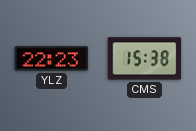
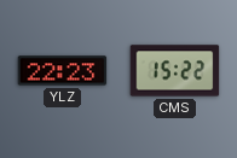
CMS: 15:38 -> 15:22 (175, 71)
